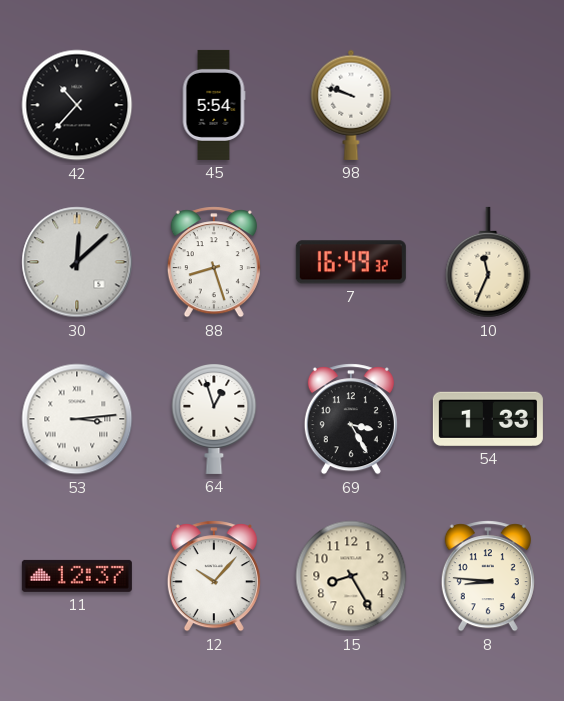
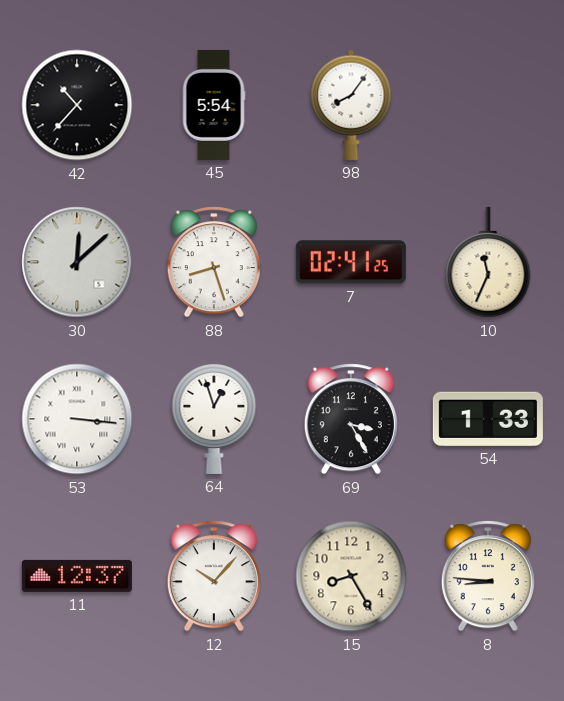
98: 9:48 -> 8:06 (351, 105)
7: 16:49 -> 02:41 (351, 262)
53: 3:14 -> 3:16 (77, 419)
